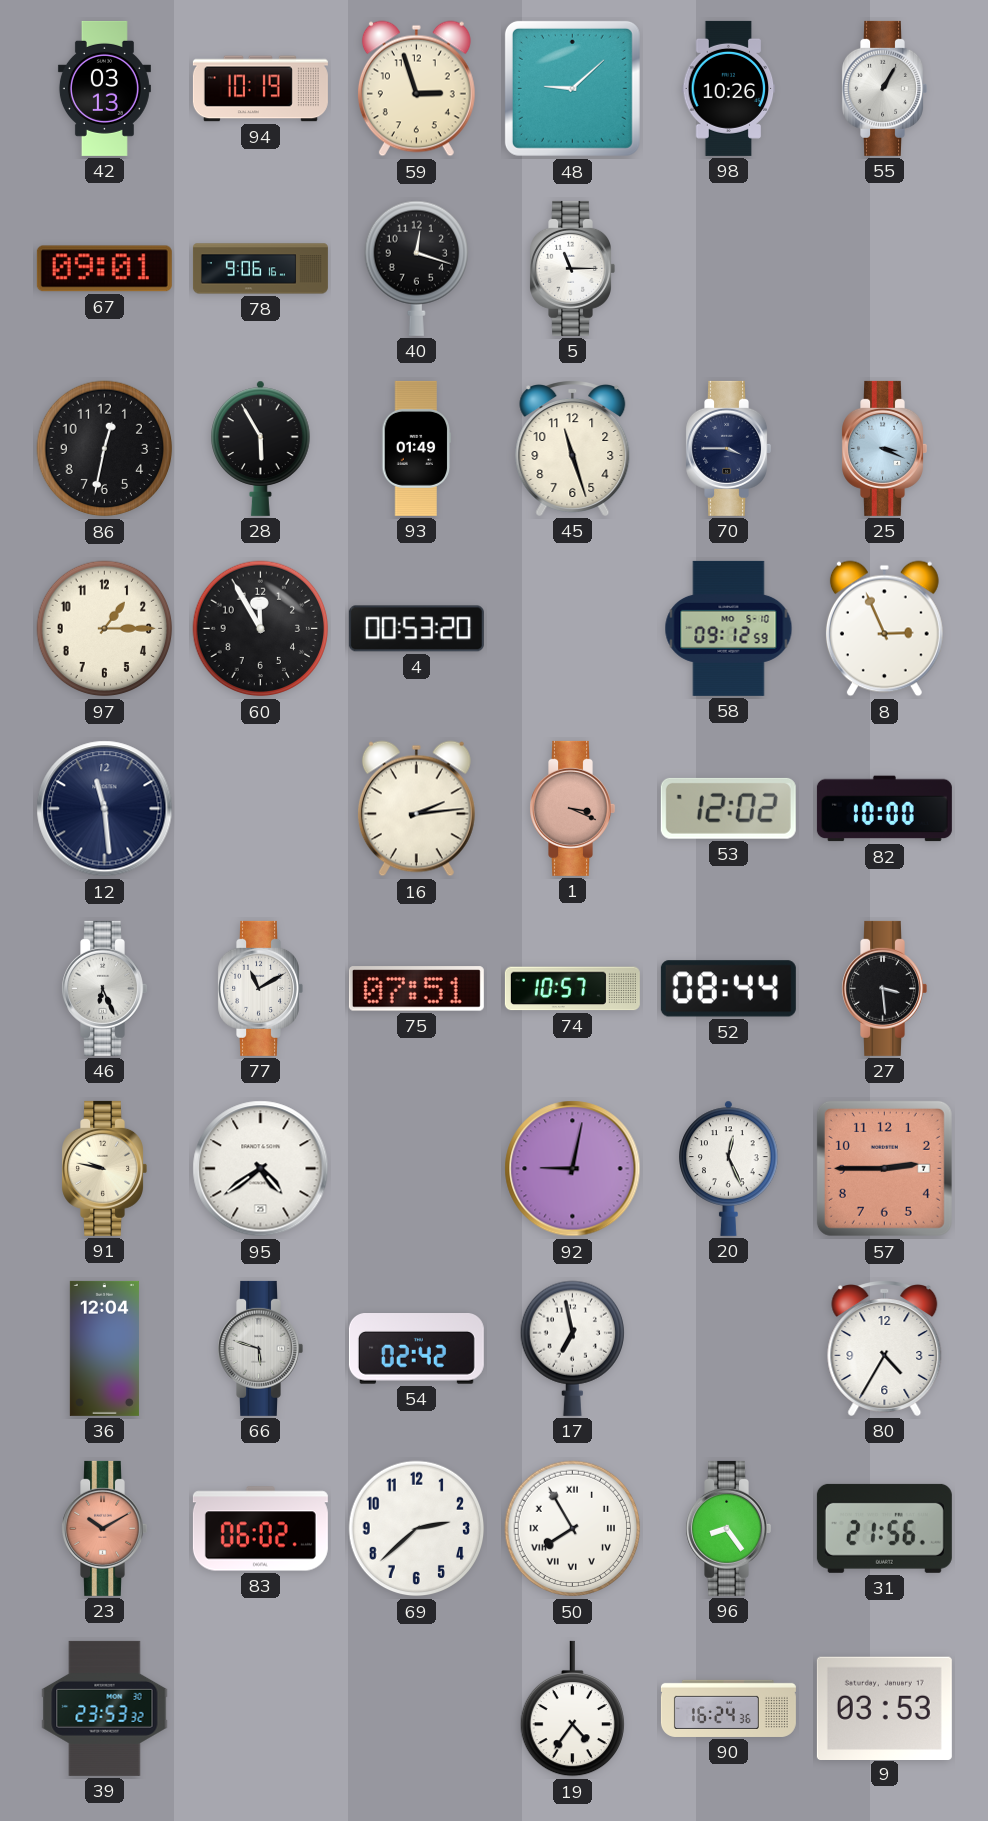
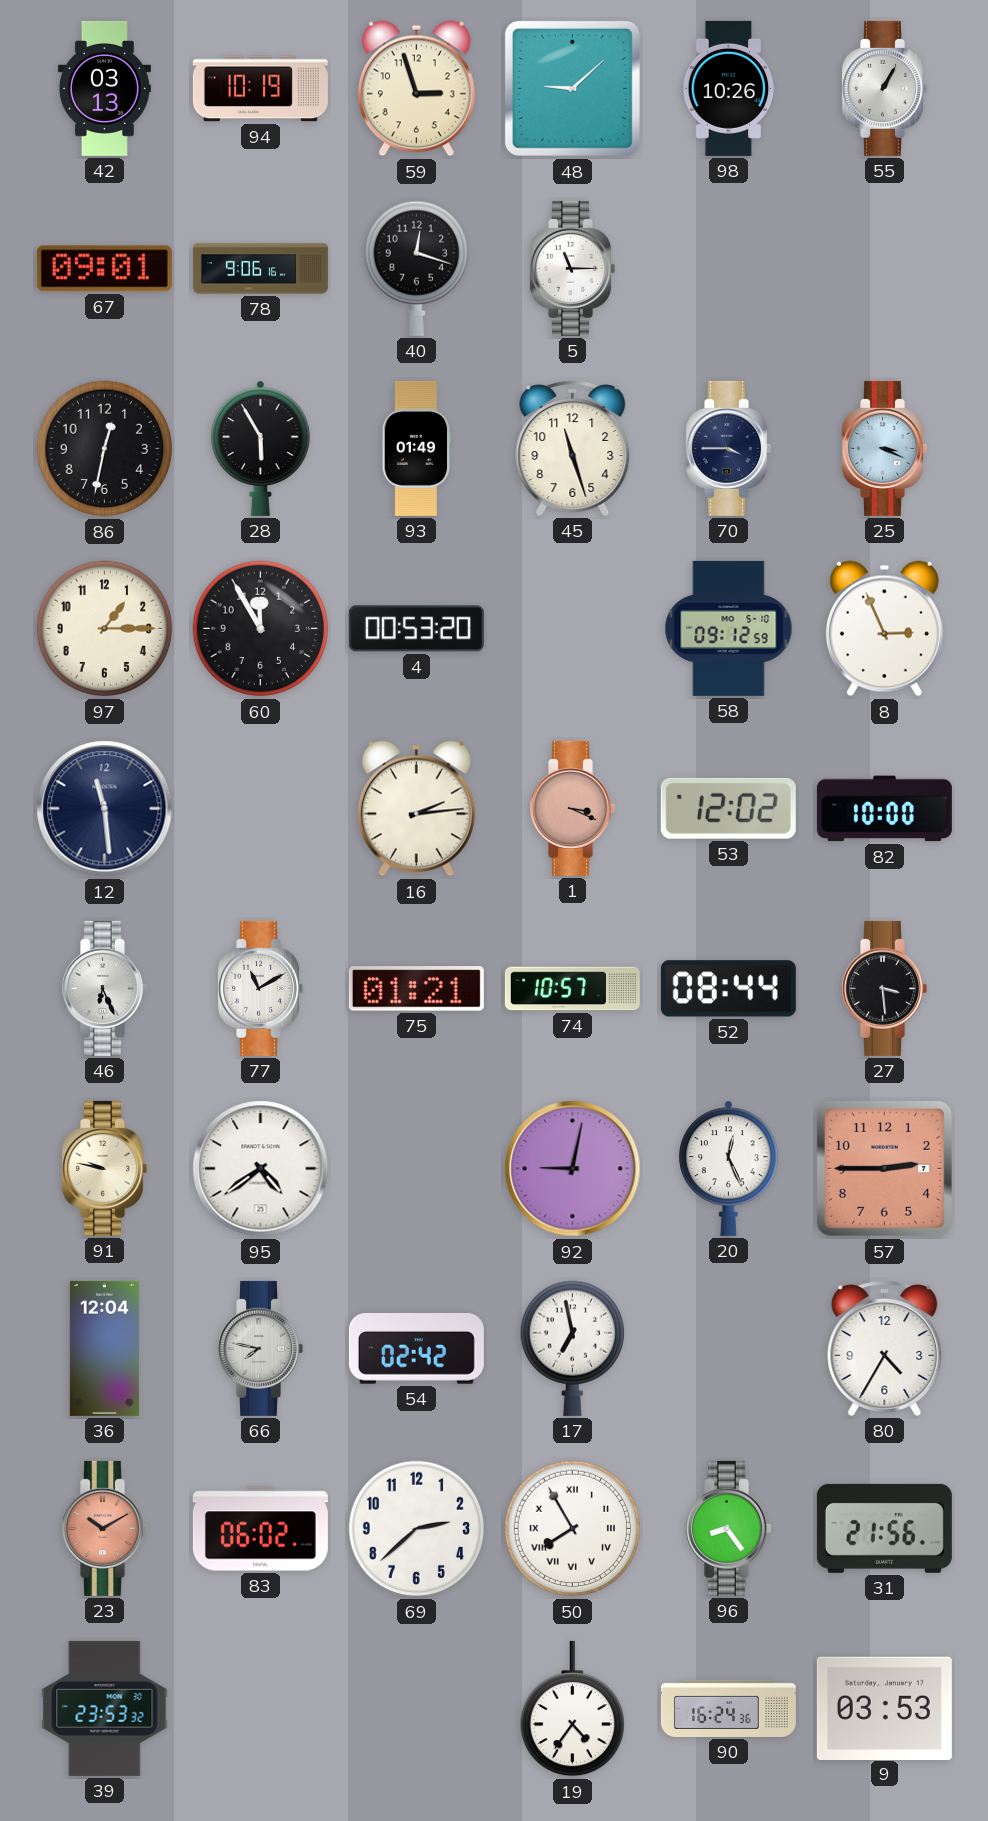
75: 07:51 -> 01:21 (416, 989)
66: 5:48 -> 7:47 (260, 1348)
